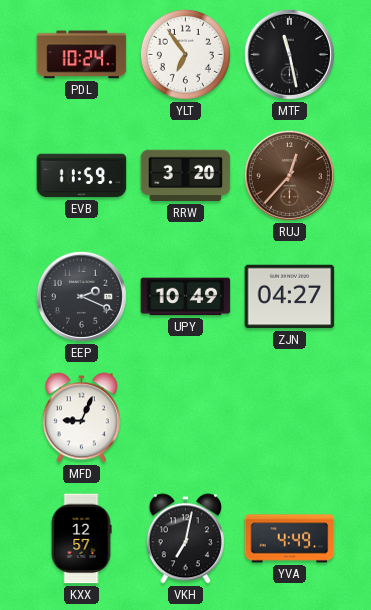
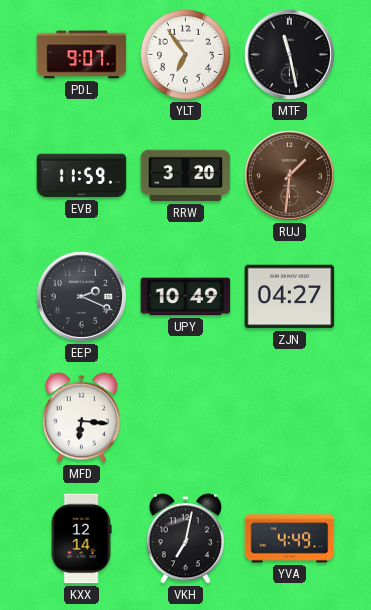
PDL: 10:24 -> 9:07 (82, 55)
RUJ: 12:37 -> 1:31 (289, 175)
MFD: 9:04 -> 6:16 (81, 418)
KXX: 12:57 -> 12:14 (81, 539)
